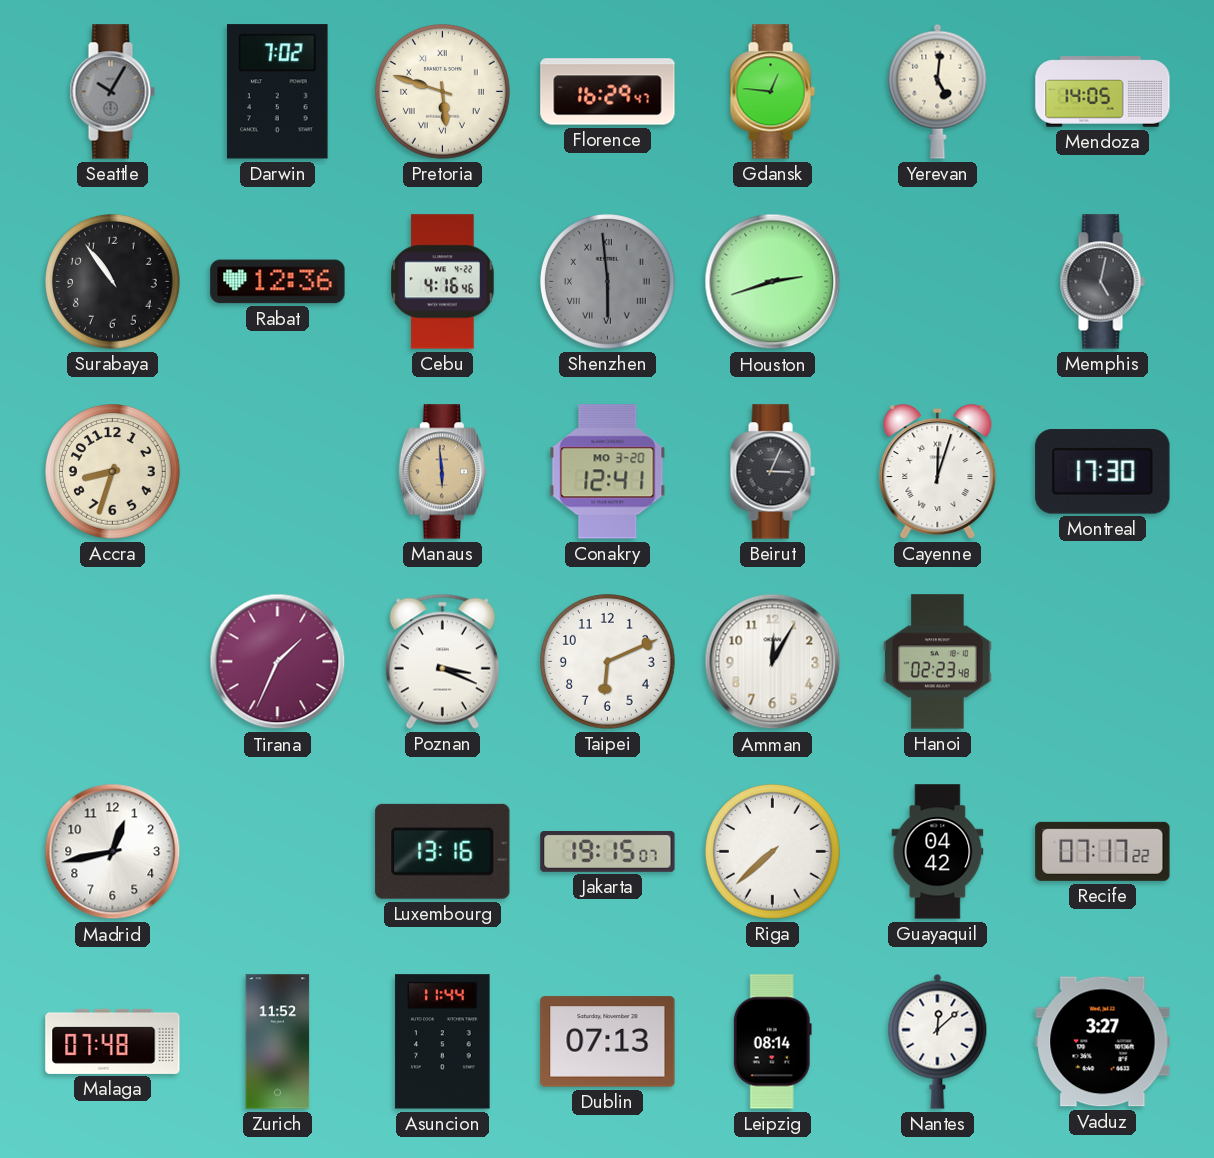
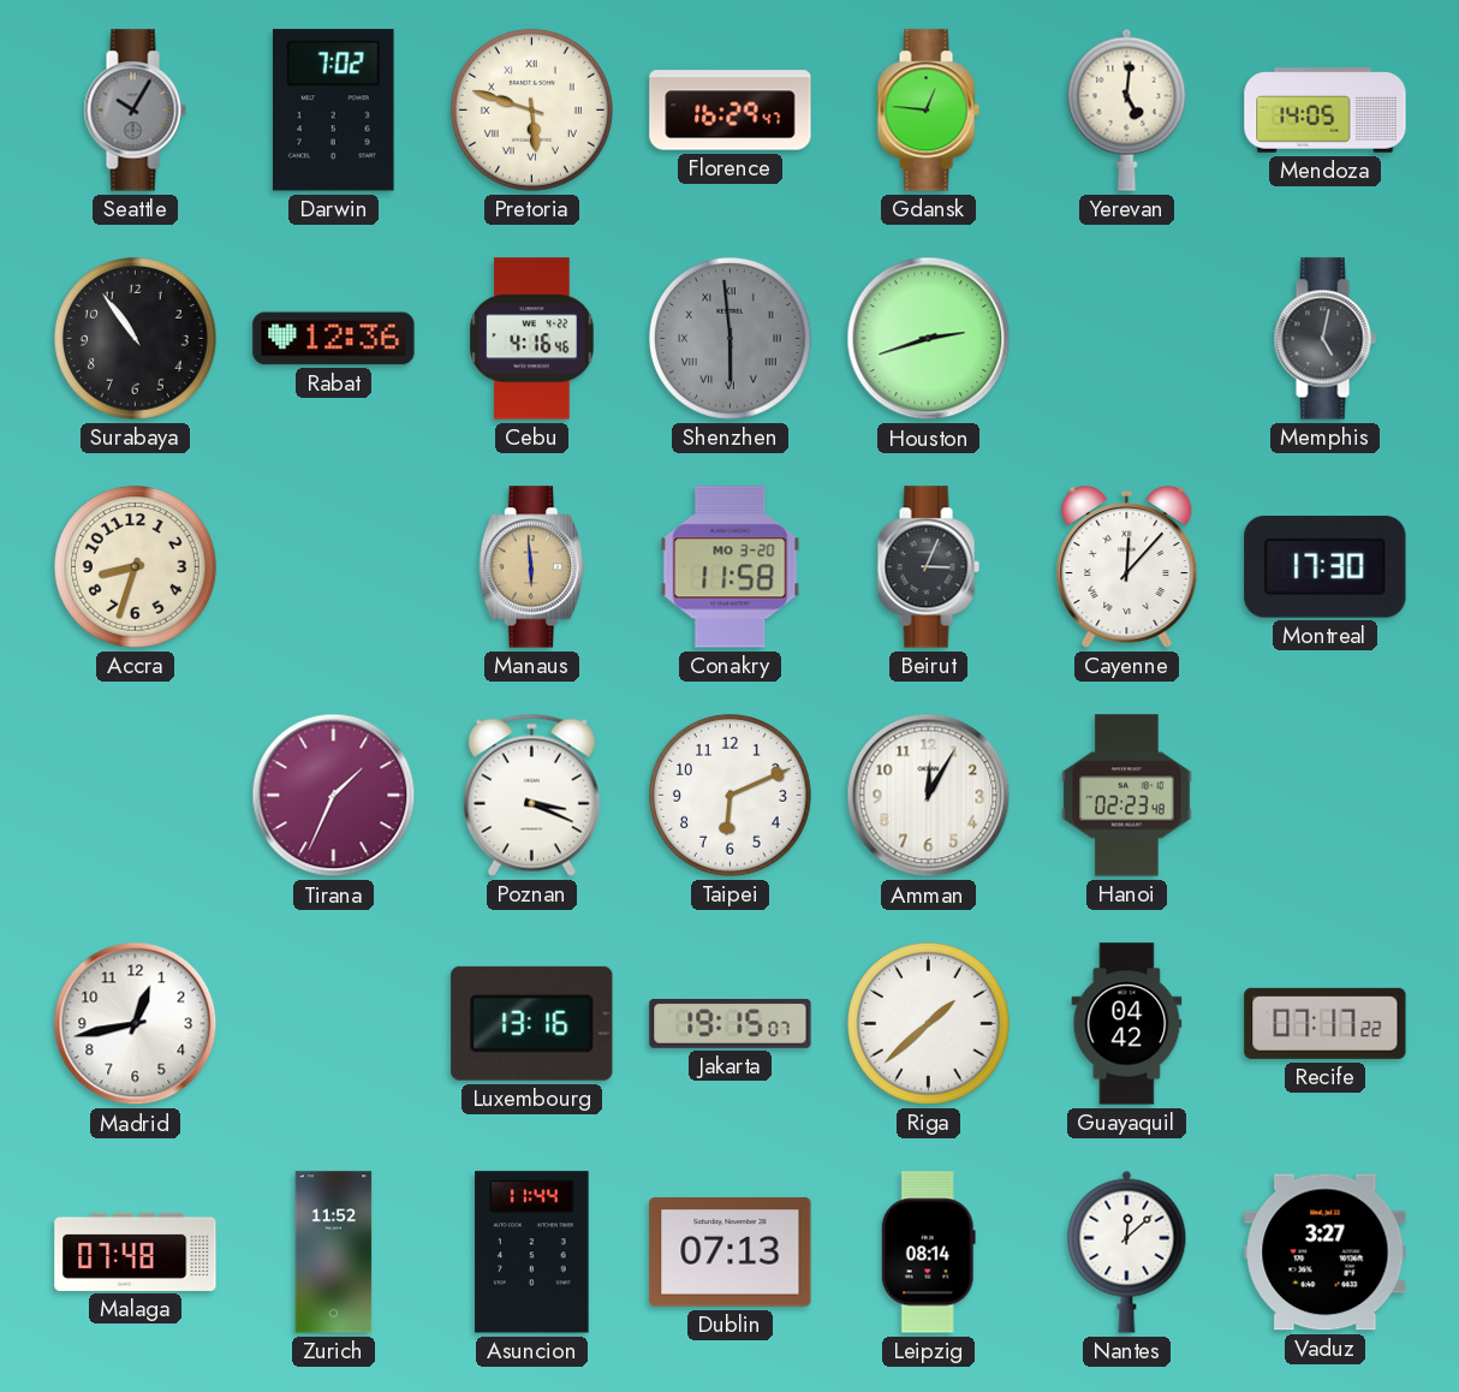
Conakry: 12:41 -> 11:58 (731, 567)
Cayenne: 12:03 -> 12:07 (1127, 567)
Riga: 7:38 -> 1:38 (929, 1024)
